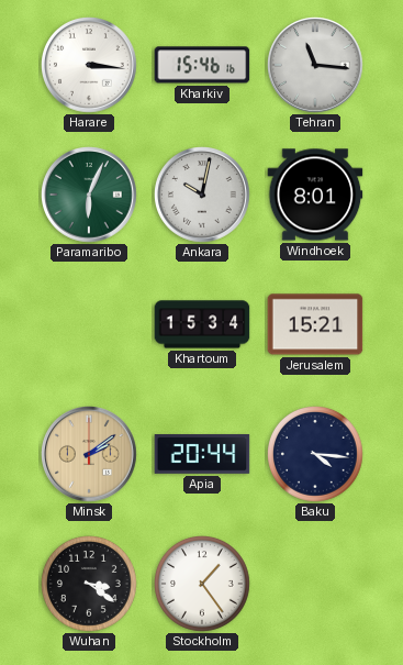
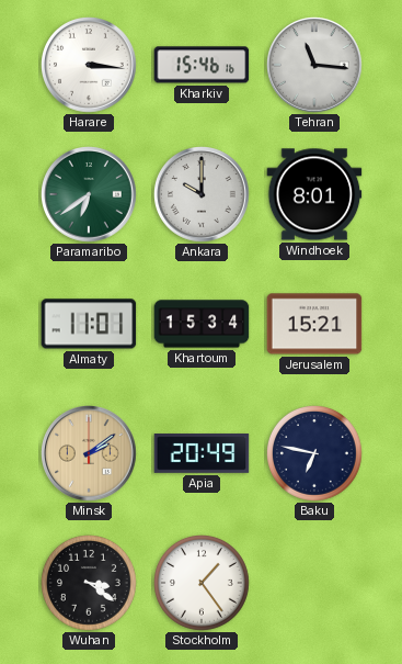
Paramaribo: 6:04 -> 6:39 (90, 195)
Ankara: 10:02 -> 10:00 (203, 195)
Almaty: none -> 11:01 (89, 324)
Apia: 20:44 -> 20:49 (202, 453)
Baku: 4:16 -> 6:47 (315, 454)
